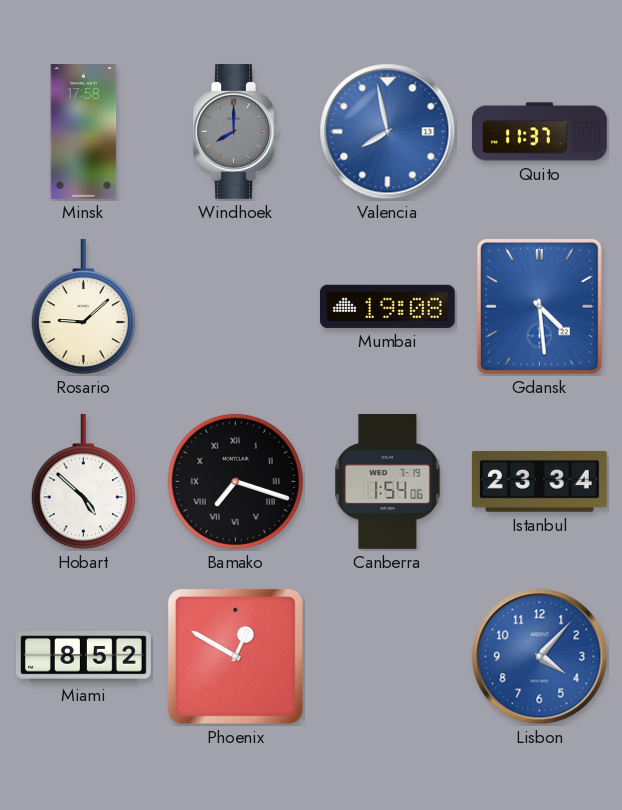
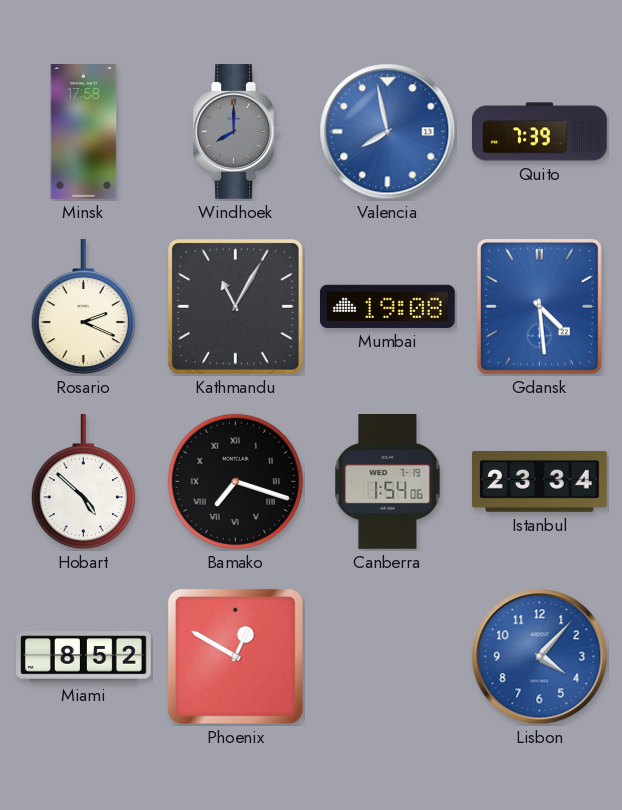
Quito: 11:37 -> 7:39 (540, 132)
Rosario: 9:08 -> 2:19 (83, 307)
Kathmandu: none -> 11:05 (236, 307)
